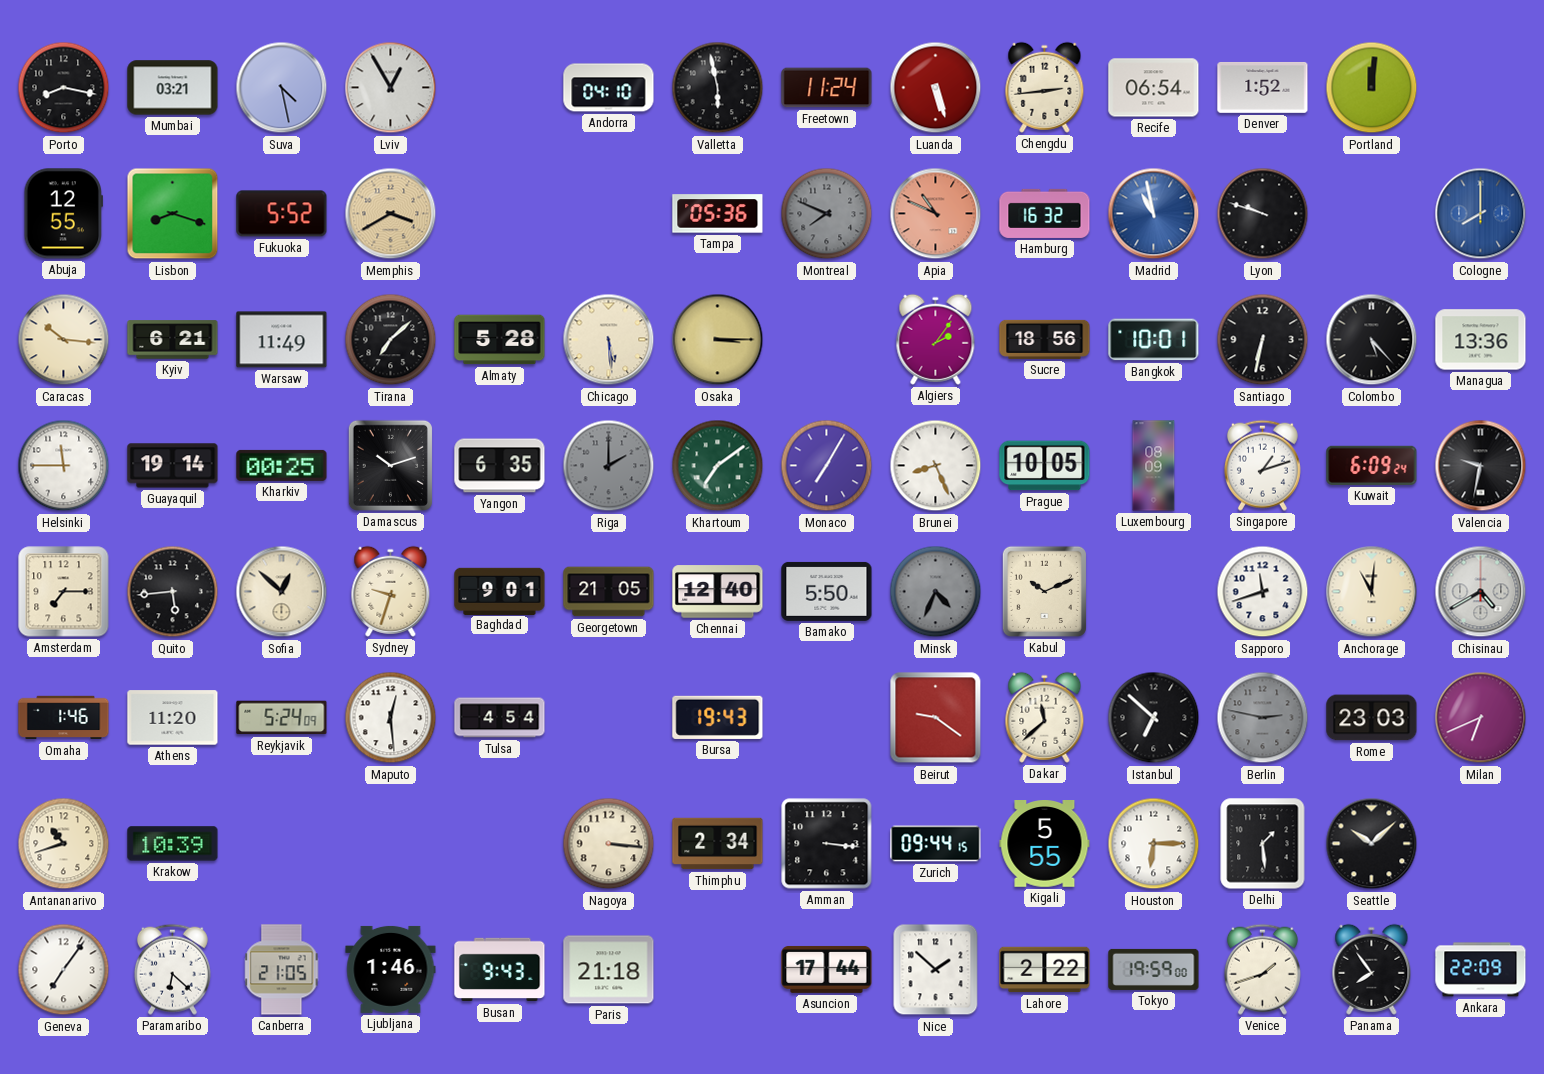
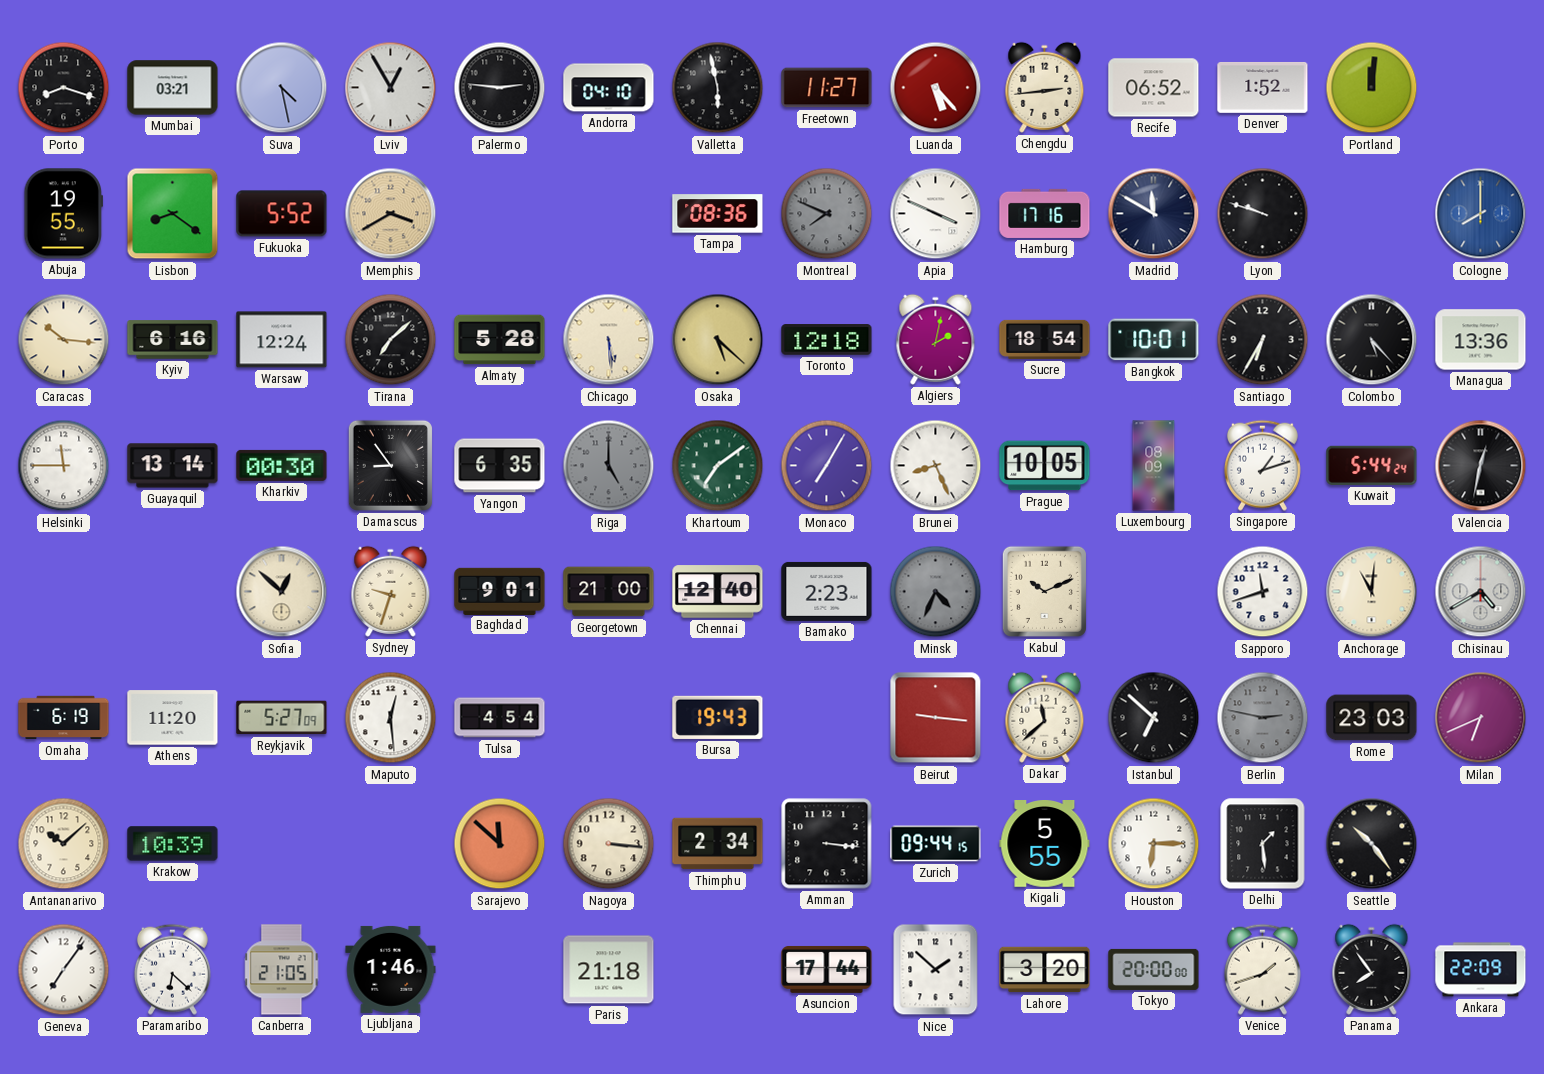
Porto: 8:17 -> 8:18 (64, 88)
Palermo: none -> 2:46 (500, 88)
Freetown: 11:24 -> 11:27 (827, 88)
Luanda: 5:27 -> 5:23 (936, 88)
Recife: 06:54 -> 06:52 (1154, 88)
Abuja: 12:55 -> 19:55 (64, 214)
Lisbon: 8:18 -> 8:21 (173, 214)
Tampa: 05:36 -> 08:36 (718, 214)
Apia: 10:49 -> 3:49 (936, 214)
Apia dial: salmon -> white (936, 214)
Hamburg: 16:32 -> 17:16 (1045, 213)
Madrid: 10:58 -> 11:50 (1154, 214)
Madrid dial: blue -> navy (1154, 214)
Kyiv: 6:21 -> 6:16 (173, 340)
Warsaw: 11:49 -> 12:24 (282, 340)
Osaka: 3:15 -> 5:22 (718, 340)
Toronto: none -> 12:18 (827, 340)
Algiers: 2:06 -> 2:02 (936, 339)
Sucre: 18:56 -> 18:54 (1045, 339)
Santiago: 6:32 -> 6:35 (1263, 340)
Guayaquil: 19:14 -> 13:14 (173, 466)
Kharkiv: 00:25 -> 00:30 (282, 465)
Damascus: 10:12 -> 8:54 (390, 465)
Riga: 2:00 -> 5:00 (609, 466)
Kuwait: 6:09 -> 5:44 (1372, 465)
Valencia: 9:32 -> 12:32 (1481, 466)
Amsterdam: 7:15 -> none (64, 592)
Quito: 5:44 -> none (173, 592)
Georgetown: 21:05 -> 21:00 (609, 592)
Bamako: 5:50 -> 2:23 (827, 591)
Omaha: 1:46 -> 6:19 (64, 718)
Reykjavik: 5:24 -> 5:27 (282, 718)
Beirut: 9:21 -> 9:16 (936, 718)
Antananarivo: 10:42 -> 10:08 (64, 844)
Sarajevo: none -> 11:52 (500, 844)
Seattle: 10:08 -> 10:24 (1372, 844)
Busan: 9:43 -> none (500, 970)
Lahore: 2:22 -> 3:20 (1045, 970)
Tokyo: 19:59 -> 20:00 (1154, 969)
